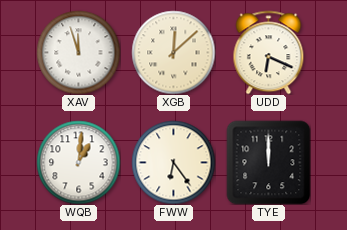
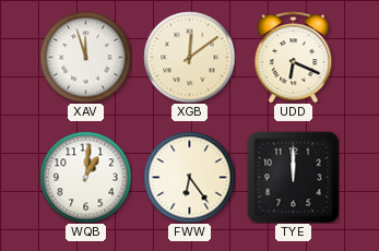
XGB: 12:08 -> 12:09 (189, 57)
